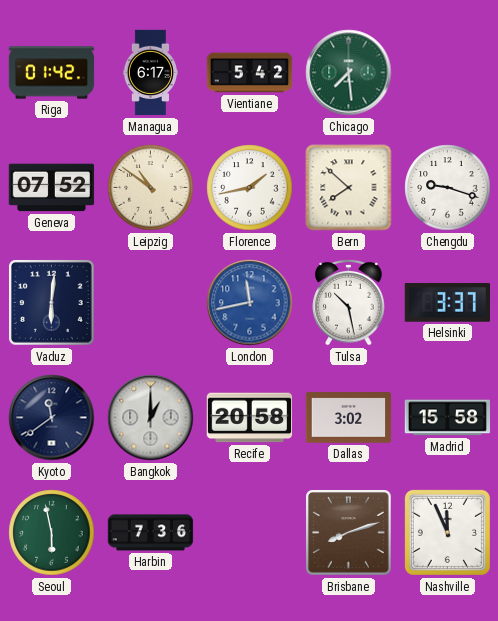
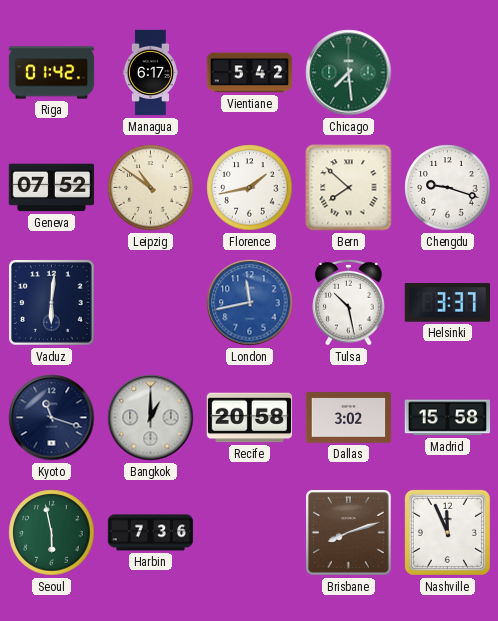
Kyoto: 11:39 -> 11:18 (52, 418)
